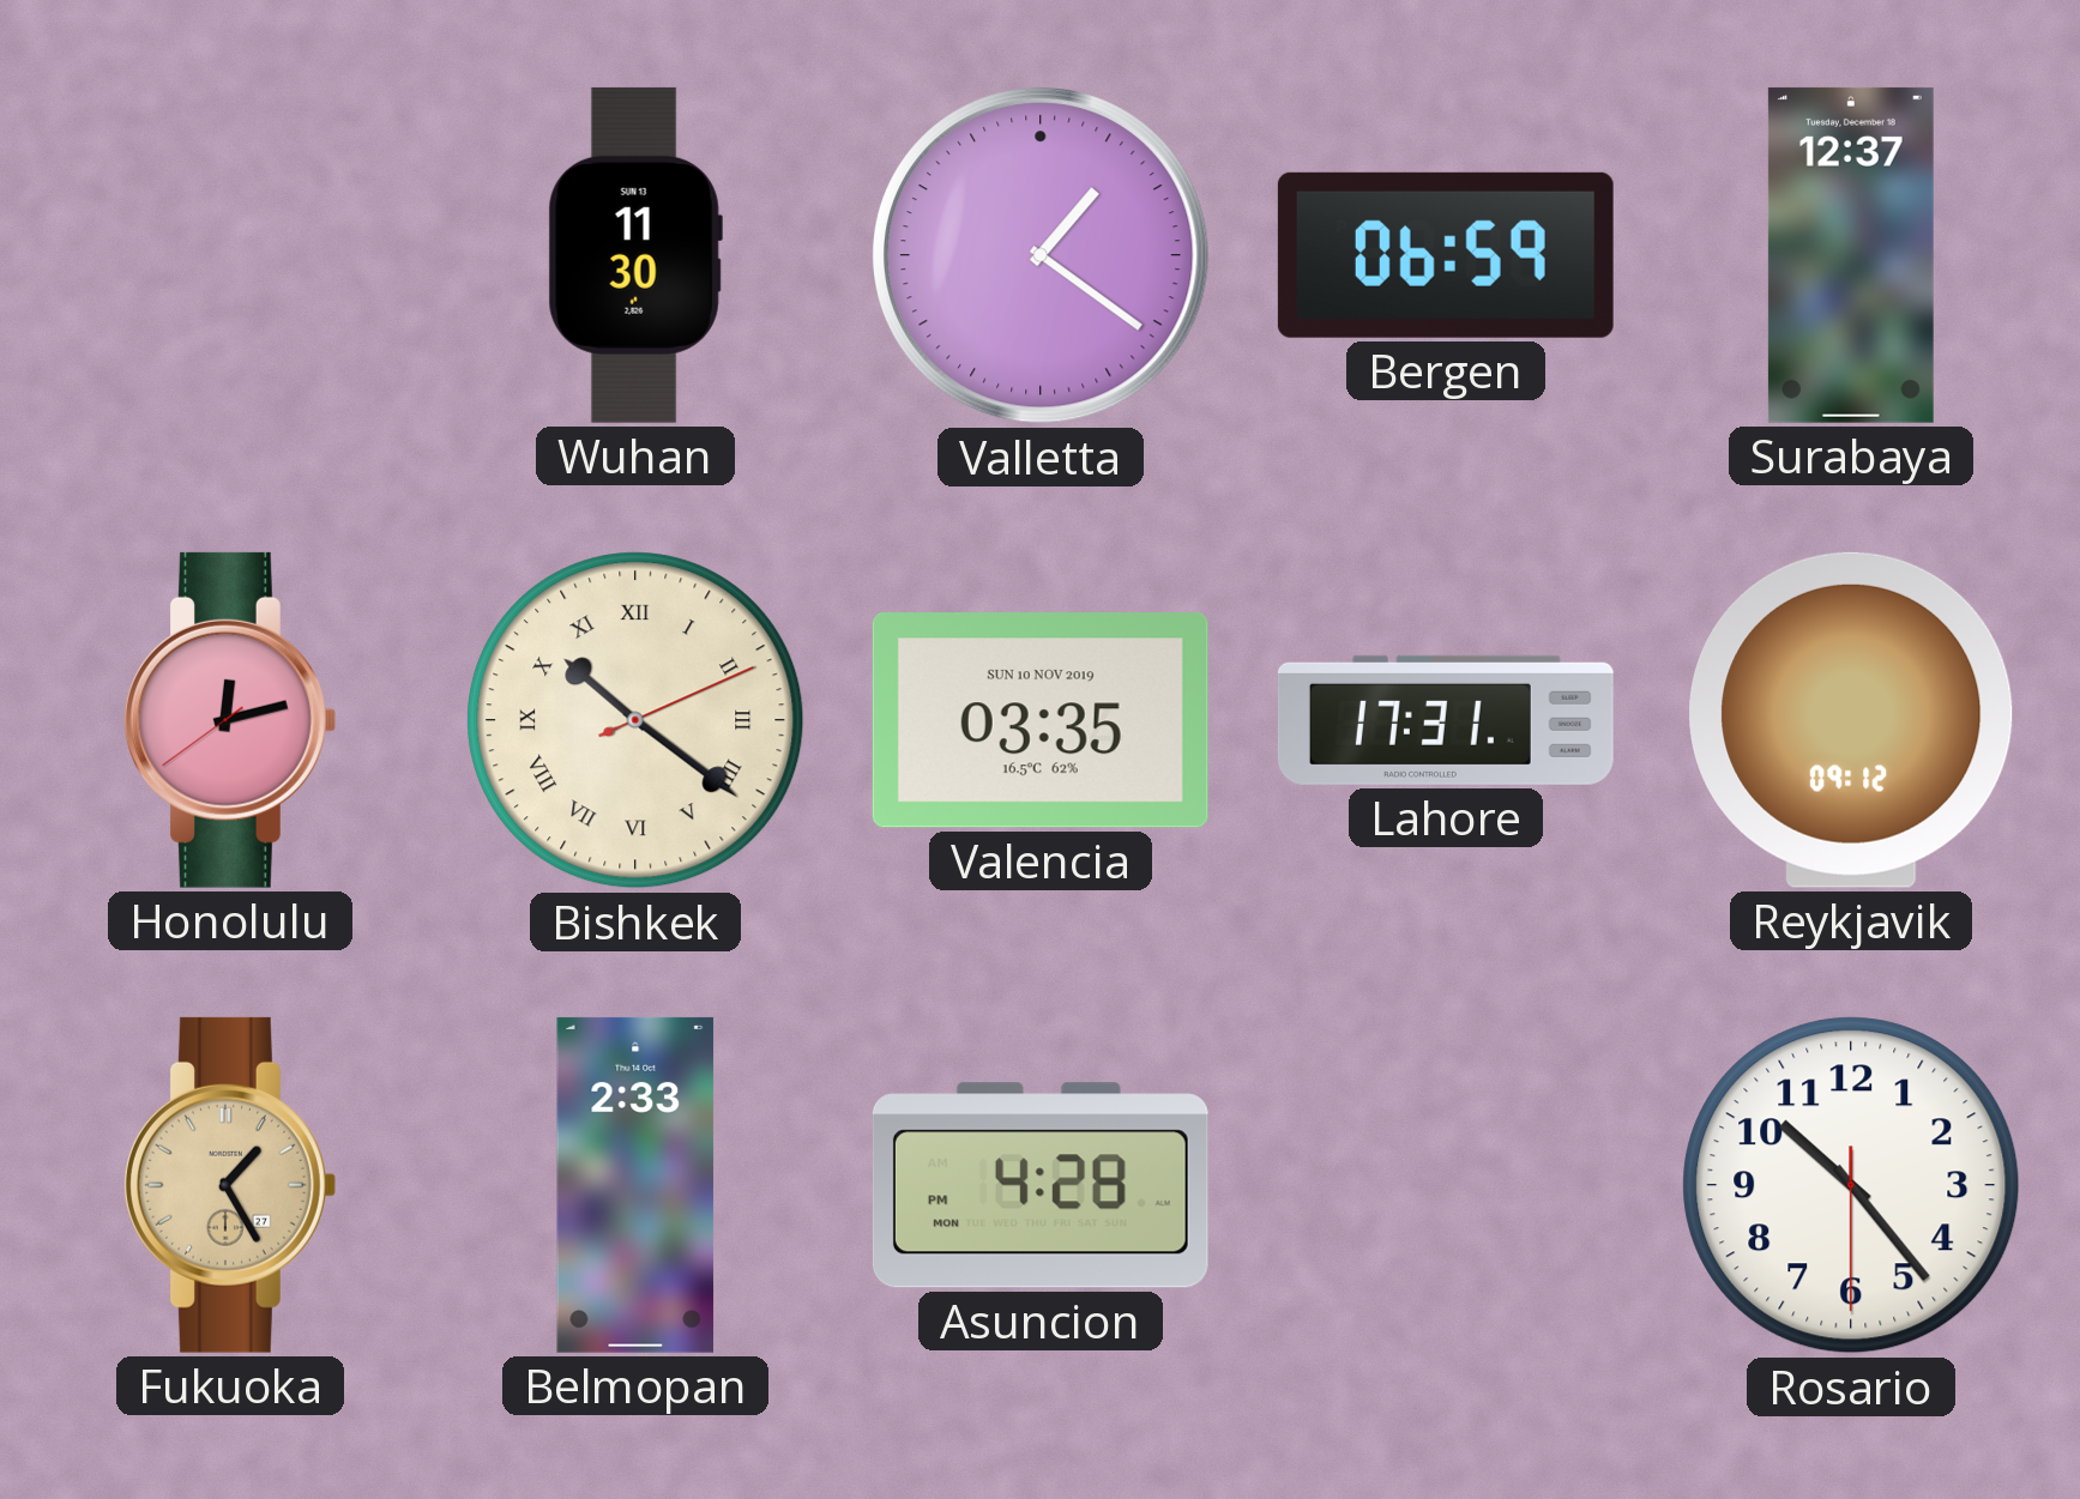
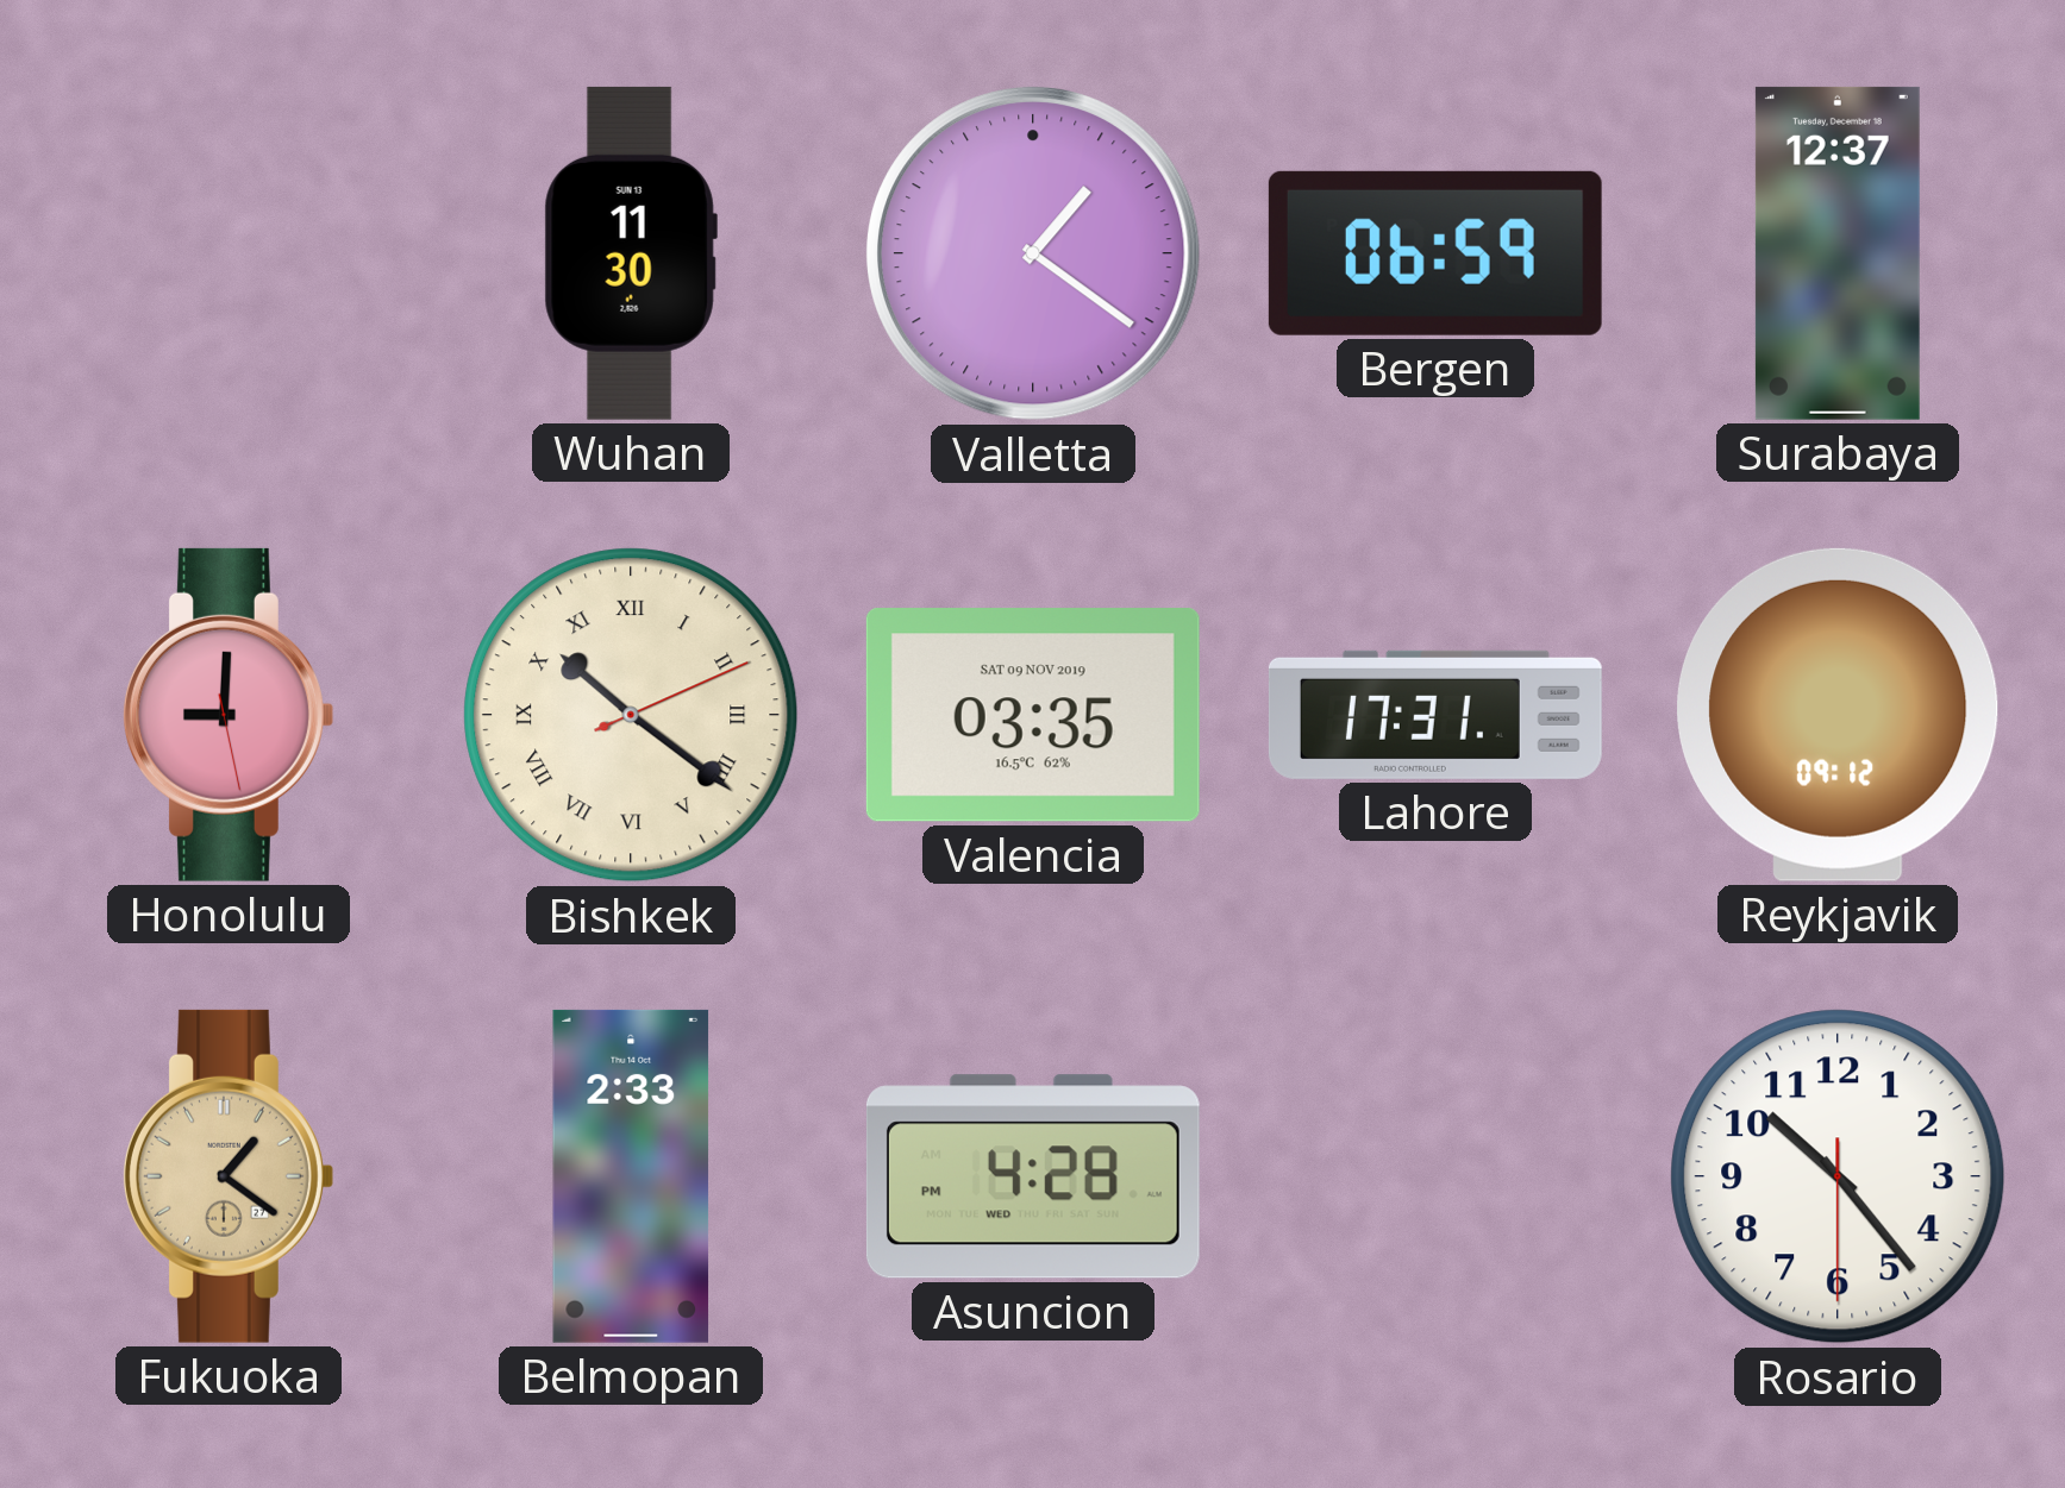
Honolulu: 12:12 -> 9:00 (227, 715)
Valencia date: SUN 10 NOV 2019 -> SAT 09 NOV 2019 (1033, 715)
Fukuoka: 1:25 -> 1:21 (227, 1176)
Asuncion date: MON -> WED (1033, 1176)
